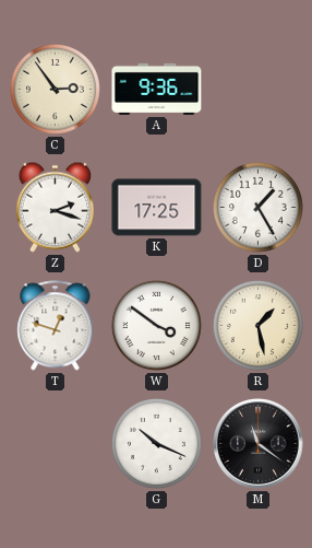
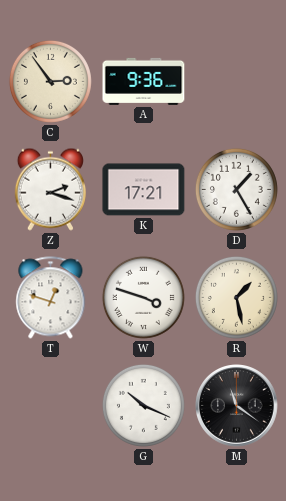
K: 17:25 -> 17:21 (144, 190)
W: 3:51 -> 3:48 (143, 297)
